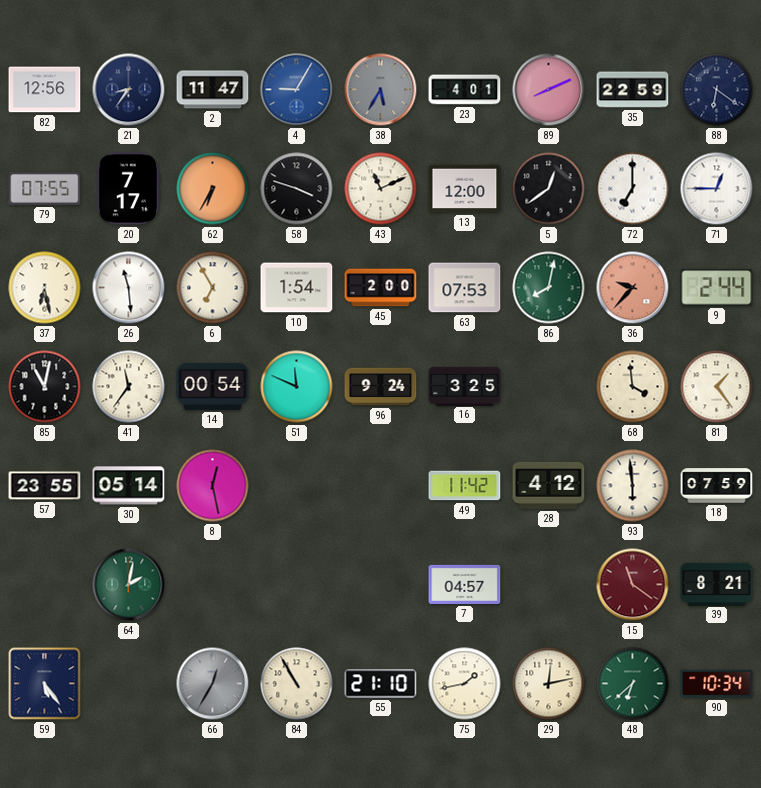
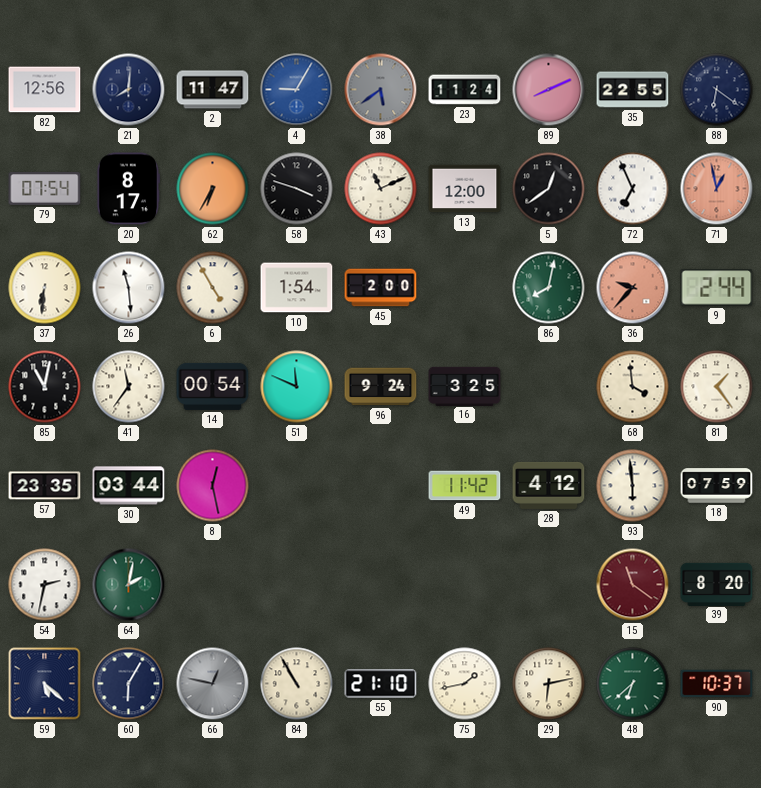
21: 8:36 -> 8:01 (129, 90)
38: 5:35 -> 5:39 (381, 90)
23: 4:01 -> 11:24 (465, 90)
35: 22:59 -> 22:55 (633, 90)
79: 07:55 -> 07:54 (45, 188)
20: 7:17 -> 8:17 (129, 189)
72: 7:00 -> 6:56 (633, 189)
71: 12:45 -> 12:58 (717, 189)
71 dial: white -> salmon (717, 189)
37: 6:28 -> 6:31 (45, 288)
6: 6:55 -> 4:55 (213, 288)
63: 07:53 -> none (465, 288)
57: 23:55 -> 23:35 (45, 486)
30: 05:14 -> 03:44 (129, 486)
54: none -> 2:32 (45, 585)
7: 04:57 -> none (465, 584)
39: 8:21 -> 8:20 (717, 584)
59: 5:24 -> 5:22 (45, 684)
60: none -> 6:05 (129, 684)
66: 12:35 -> 12:47 (213, 684)
29: 12:13 -> 6:13 (549, 684)
90: 10:34 -> 10:37 (717, 684)
